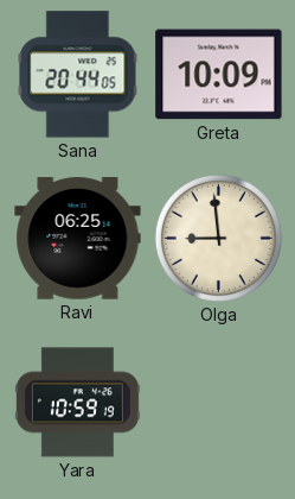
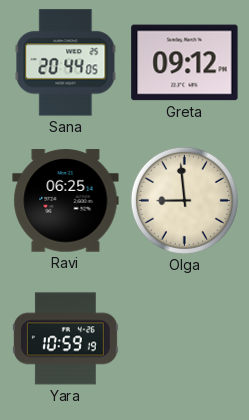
Greta: 10:09 -> 09:12 (185, 63)
